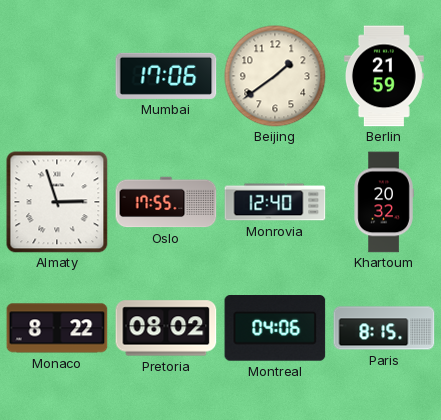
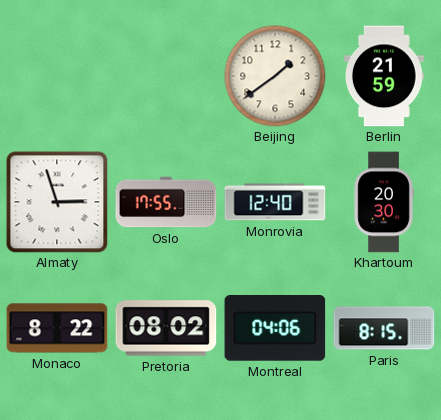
Mumbai: 17:06 -> none (166, 76)
Khartoum: 20:32 -> 20:30 (384, 202)
